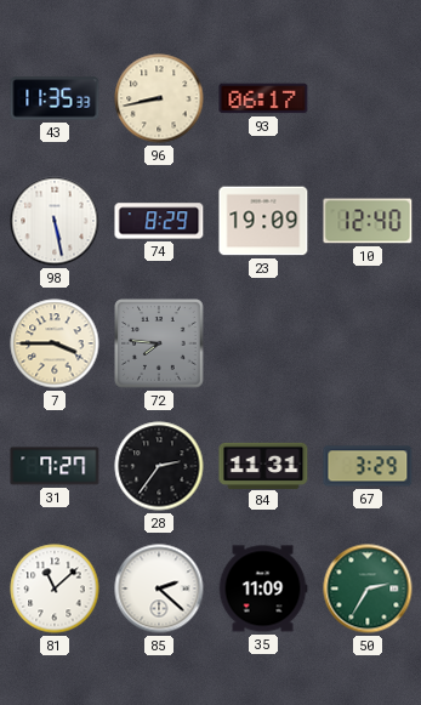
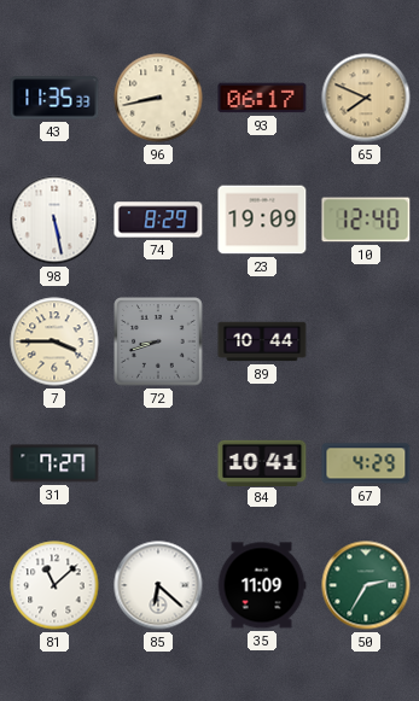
65: none -> 7:49 (366, 98)
72: 7:46 -> 8:42 (158, 341)
89: none -> 10:44 (262, 341)
28: 2:36 -> none (159, 466)
84: 11:31 -> 10:41 (262, 462)
67: 3:29 -> 4:29 (366, 463)
85: 2:22 -> 6:22 (158, 585)
